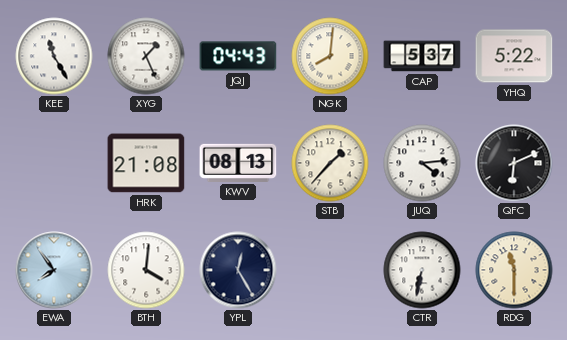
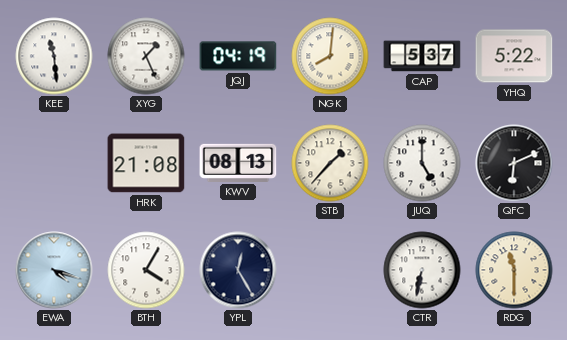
KEE: 11:25 -> 11:29 (54, 56)
JQJ: 04:43 -> 04:19 (238, 56)
JUQ: 4:14 -> 5:00 (422, 163)
EWA: 7:54 -> 4:18 (54, 270)
BTH: 4:01 -> 4:05 (146, 270)
